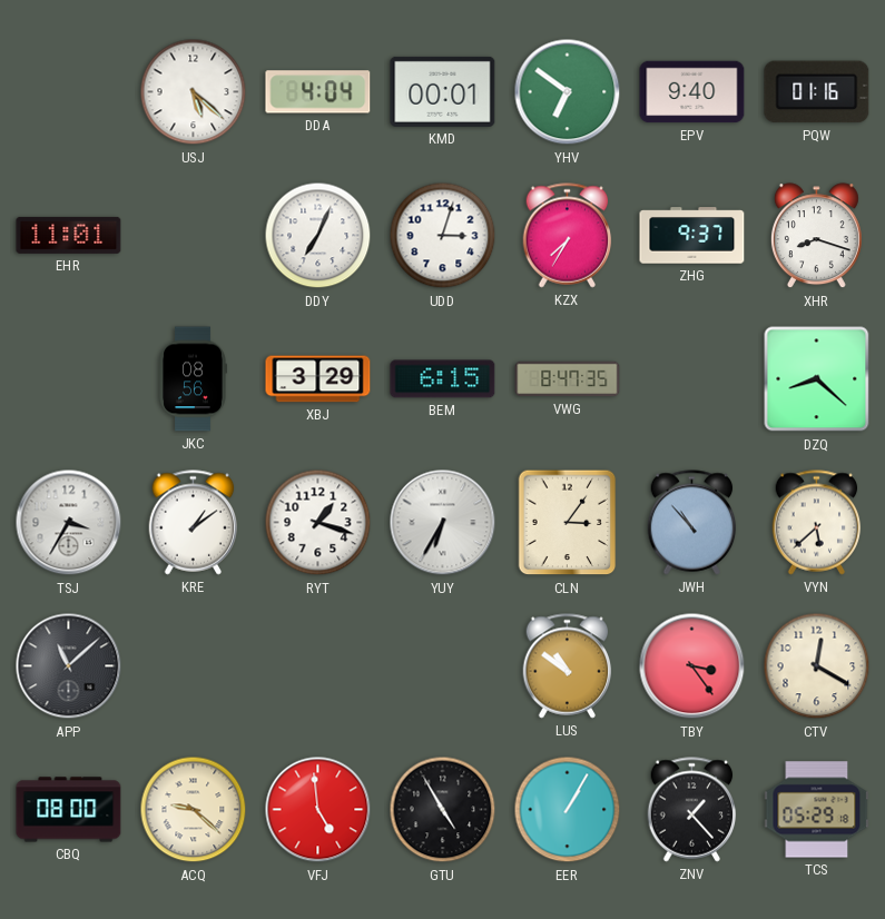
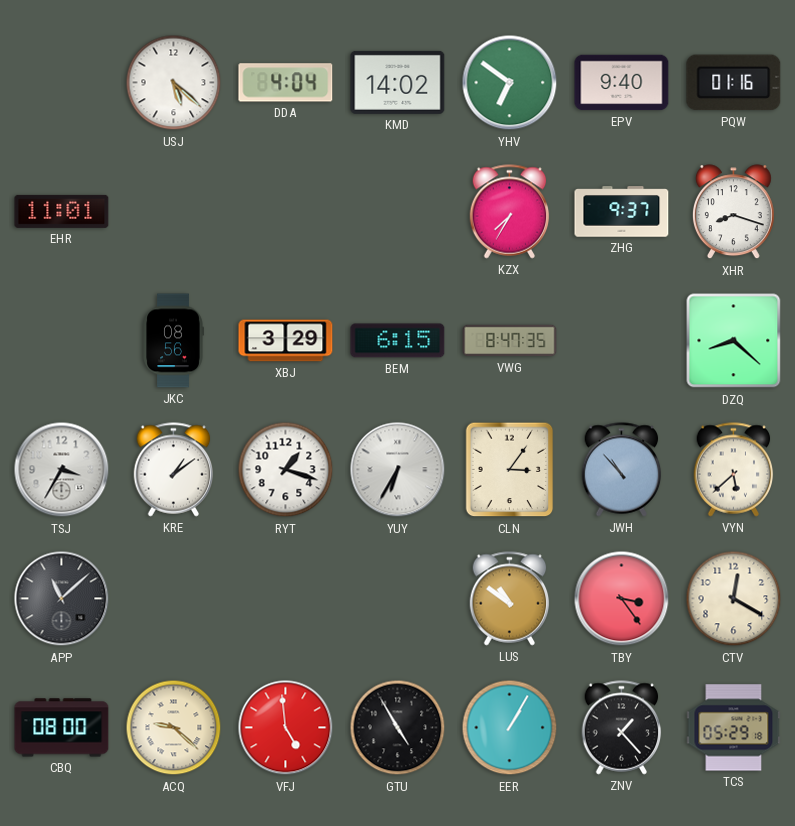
KMD: 00:01 -> 14:02 (398, 82)
DDY: 7:04 -> none (318, 236)
UDD: 3:03 -> none (443, 236)
